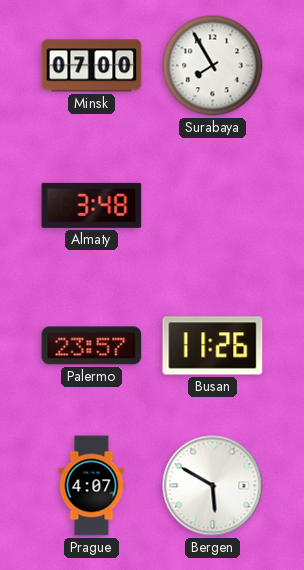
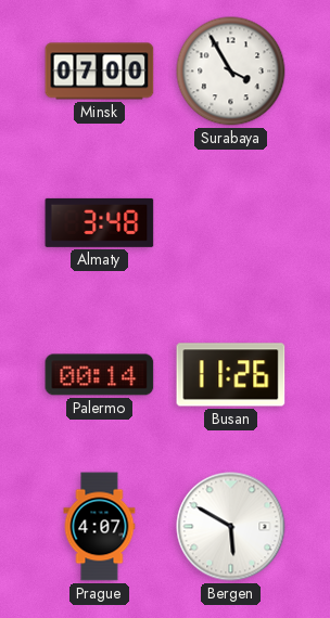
Surabaya: 7:55 -> 3:55 (231, 72)
Palermo: 23:57 -> 00:14 (100, 375)
